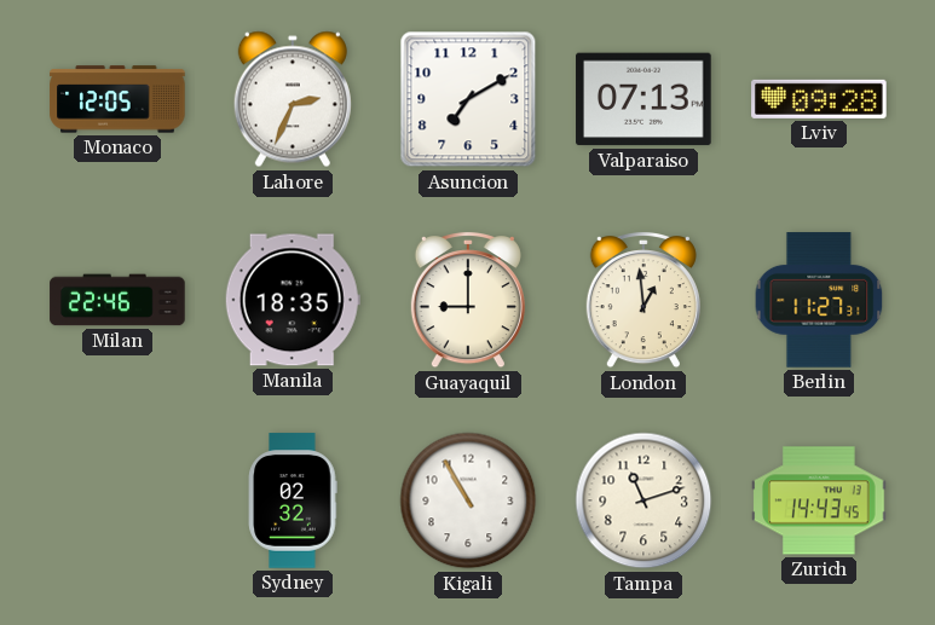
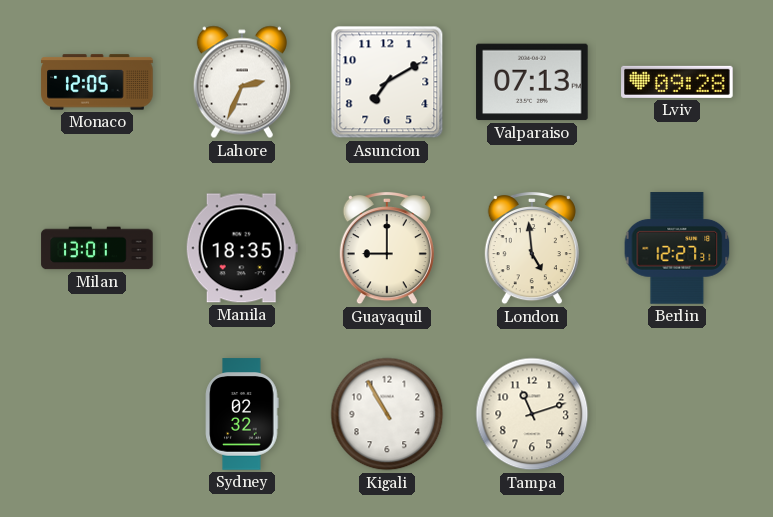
Milan: 22:46 -> 13:01 (97, 248)
London: 12:59 -> 4:59 (532, 249)
Berlin: 11:27 -> 12:27 (677, 248)
Zurich: 14:43 -> none (819, 500)
